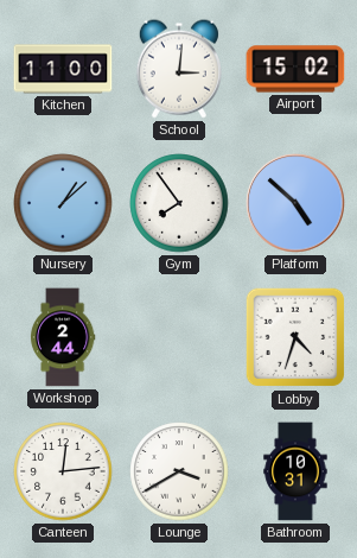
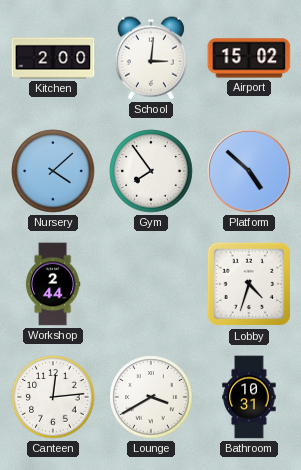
Kitchen: 11:00 -> 2:00 (53, 58)
Nursery: 1:08 -> 4:08 (53, 171)
